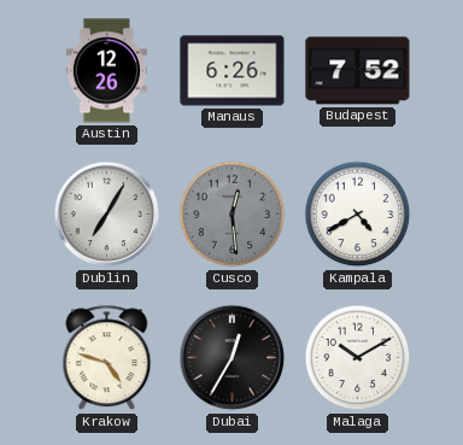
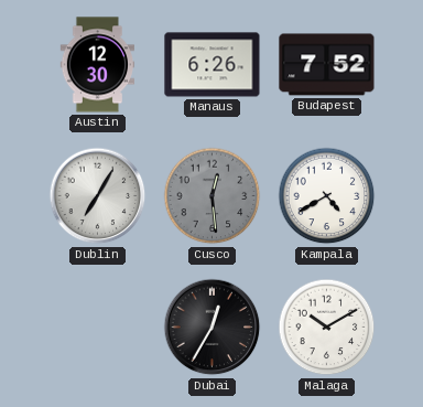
Austin: 12:26 -> 12:30 (97, 65)
Krakow: 4:48 -> none (107, 358)
